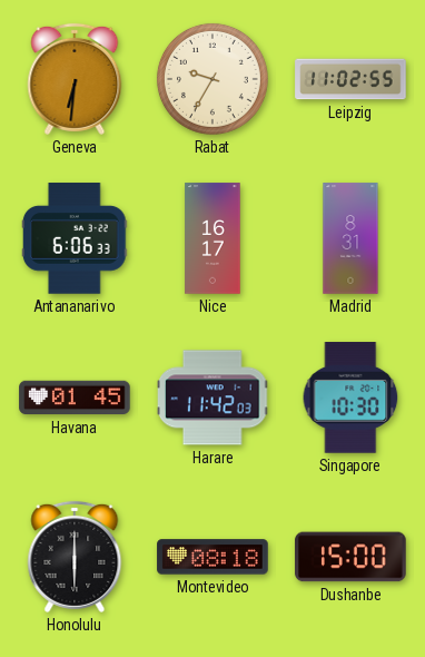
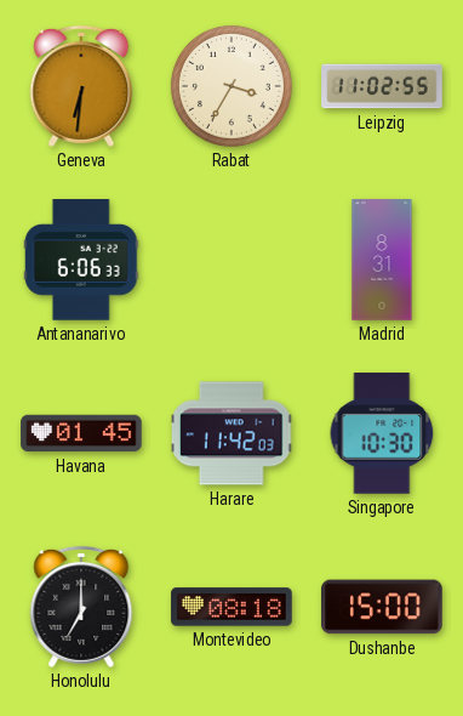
Rabat: 9:35 -> 3:35 (232, 86)
Nice: 16:17 -> none (212, 238)
Honolulu: 6:00 -> 7:00 (81, 607)
